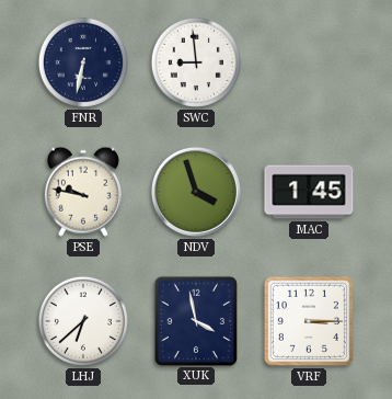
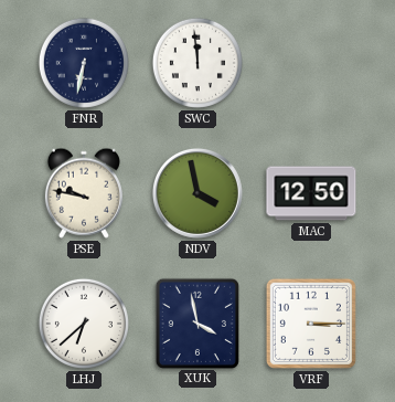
SWC: 8:59 -> 11:59 (197, 63)
NDV: 3:57 -> 3:58 (197, 193)
MAC: 1:45 -> 12:50 (311, 193)
